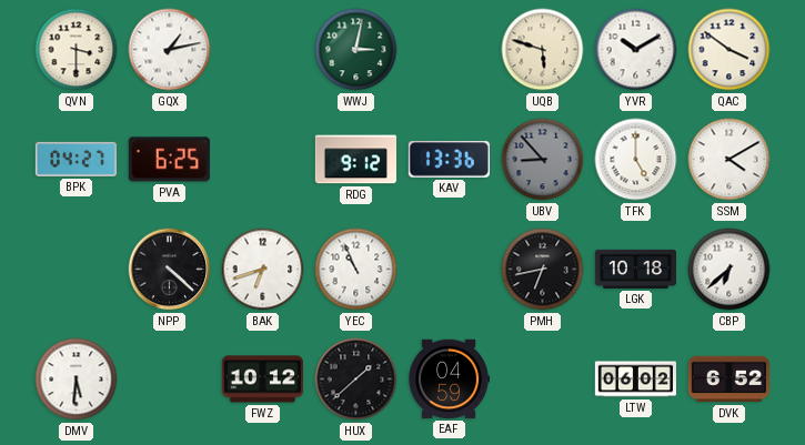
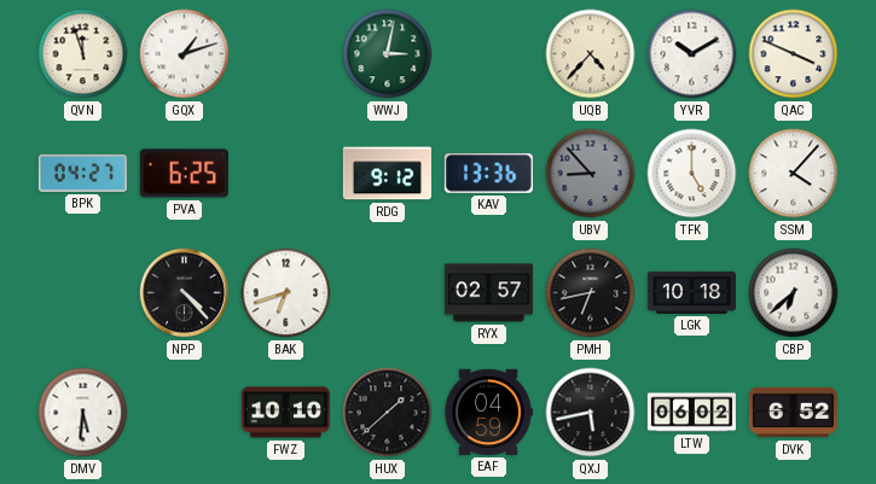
QVN: 3:30 -> 11:57 (83, 54)
GQX: 1:13 -> 1:12 (185, 54)
UQB: 5:48 -> 4:37 (591, 54)
QAC: 3:51 -> 3:49 (794, 54)
SSM: 4:10 -> 4:07 (794, 174)
NPP: 4:22 -> 4:23 (185, 293)
YEC: 10:56 -> none (356, 270)
RYX: none -> 02:57 (488, 293)
FWZ: 10:12 -> 10:10 (285, 413)
QXJ: none -> 5:43 (591, 413)
